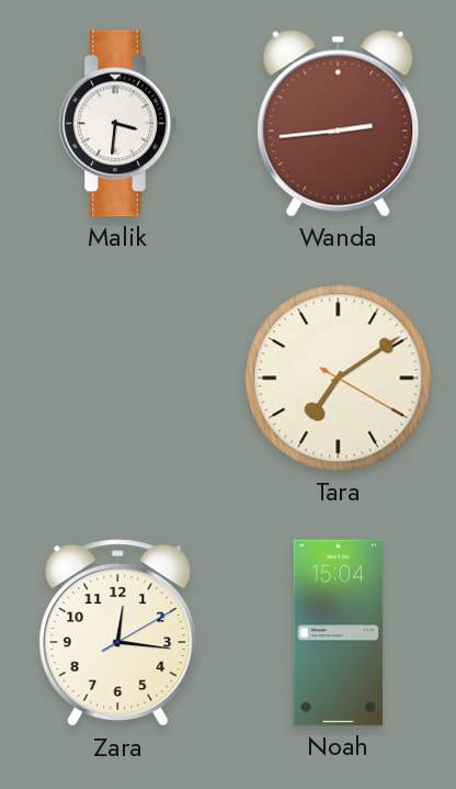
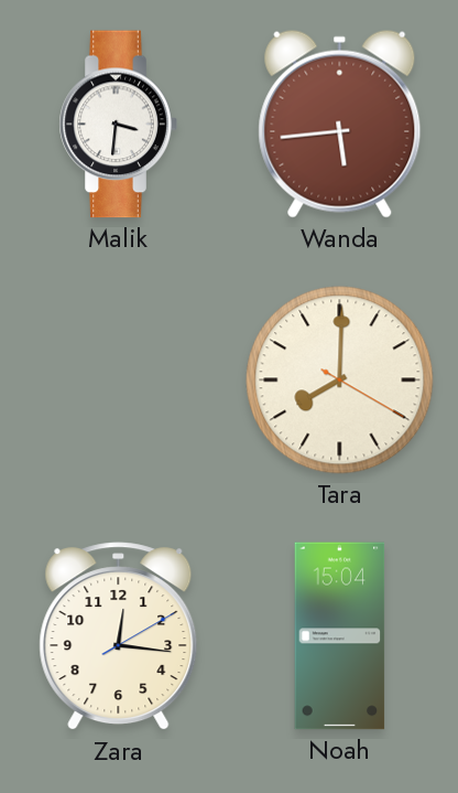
Wanda: 2:44 -> 5:44 (340, 124)
Tara: 7:09 -> 8:00 (340, 381)
